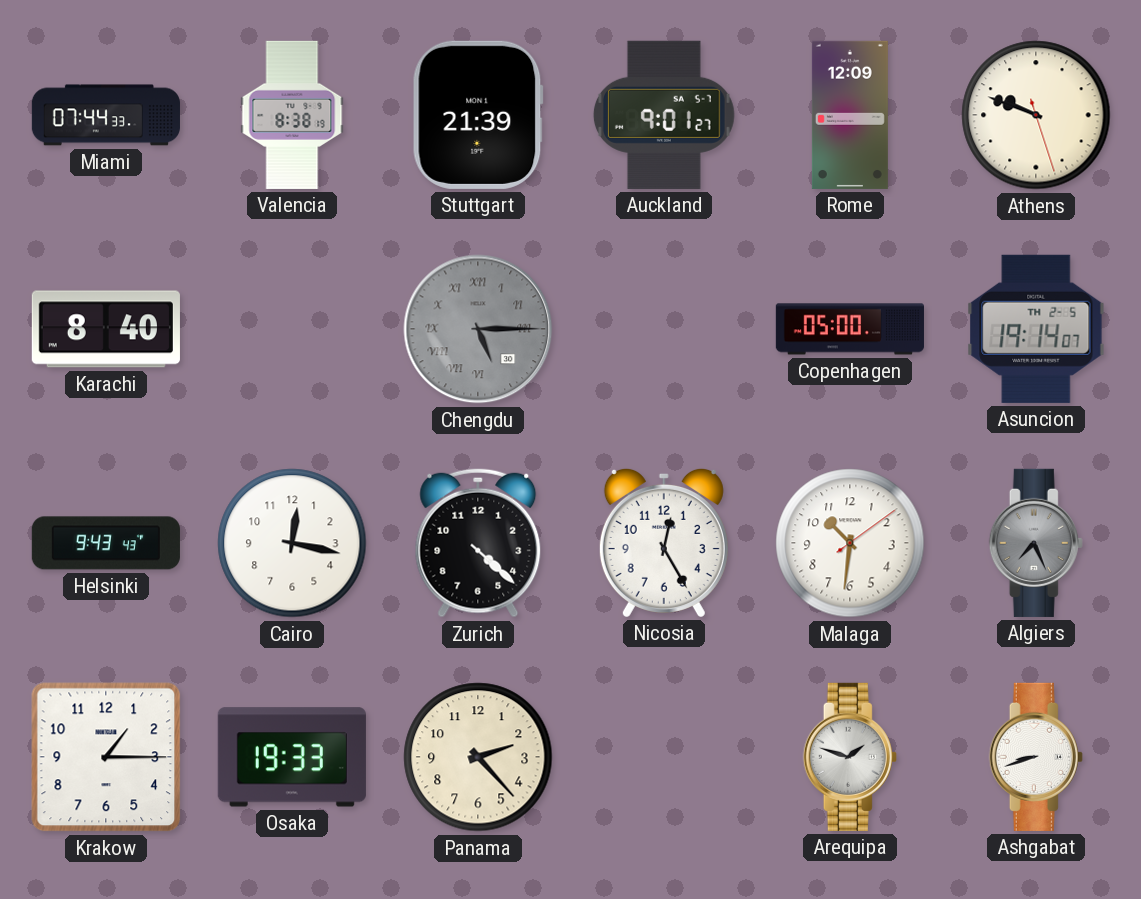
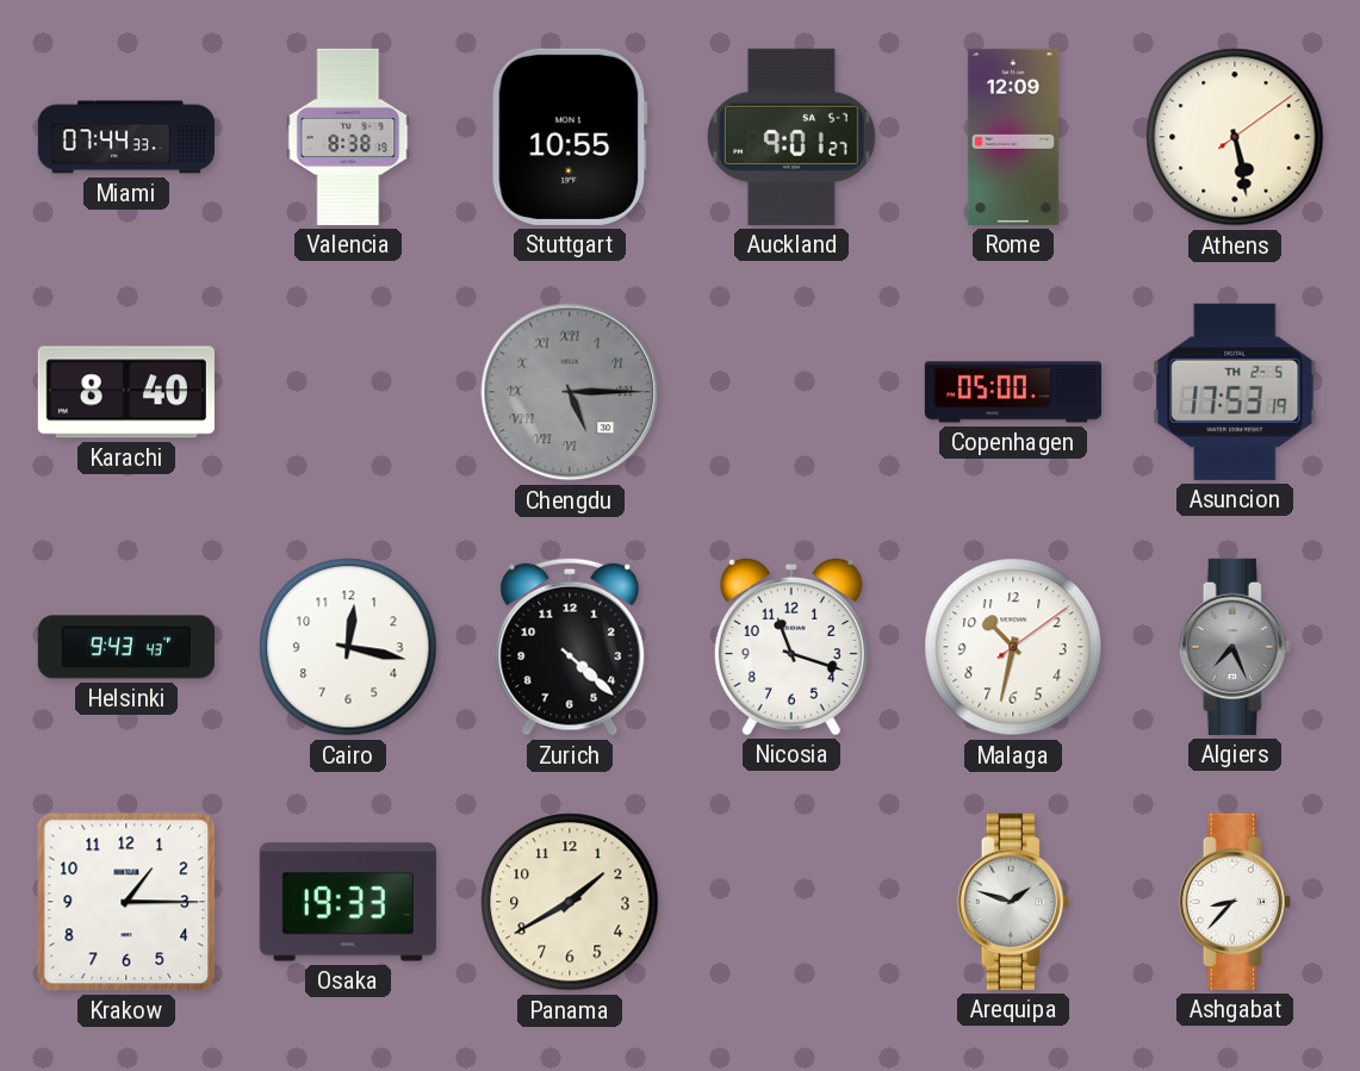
Stuttgart: 21:39 -> 10:55 (570, 137)
Athens: 9:48 -> 5:28 (1235, 137)
Asuncion: 19:14 -> 17:53 (1235, 392)
Nicosia: 12:25 -> 11:18 (791, 646)
Malaga: 10:31 -> 10:32 (1013, 647)
Panama: 2:23 -> 1:40 (570, 902)
Ashgabat: 8:42 -> 8:37 (1235, 902)
